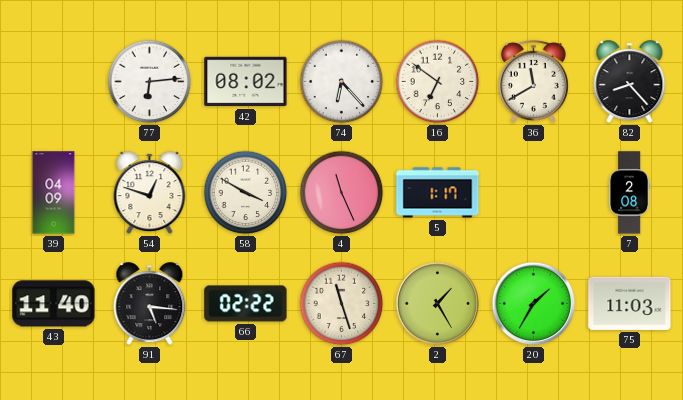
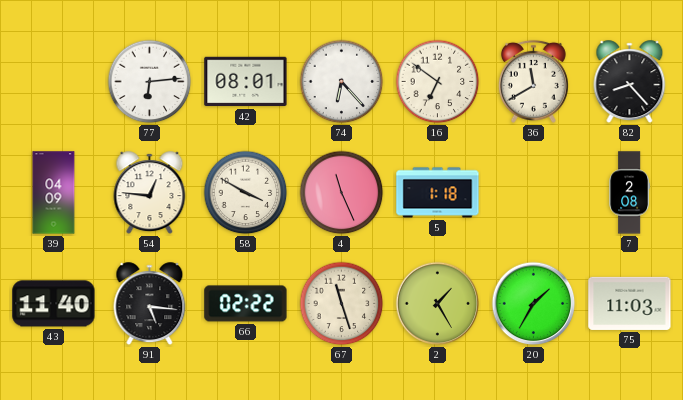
42: 08:02 -> 08:01 (246, 82)
54: 12:48 -> 12:46 (150, 193)
5: 1:17 -> 1:18 (438, 193)
